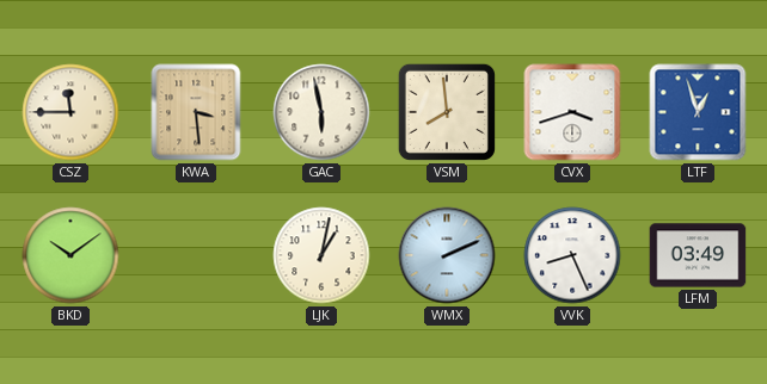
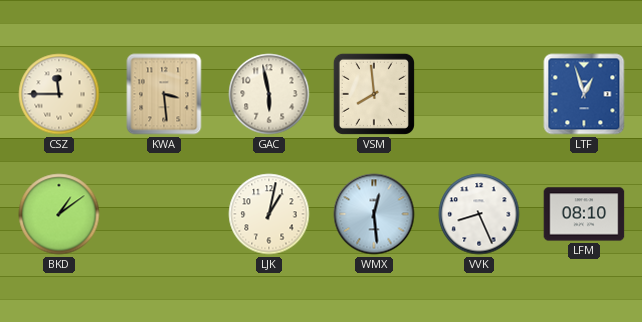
CVX: 3:42 -> none (572, 112)
BKD: 10:09 -> 1:09 (59, 214)
WMX: 2:11 -> 12:29 (374, 214)
LFM: 03:49 -> 08:10 (584, 214)
